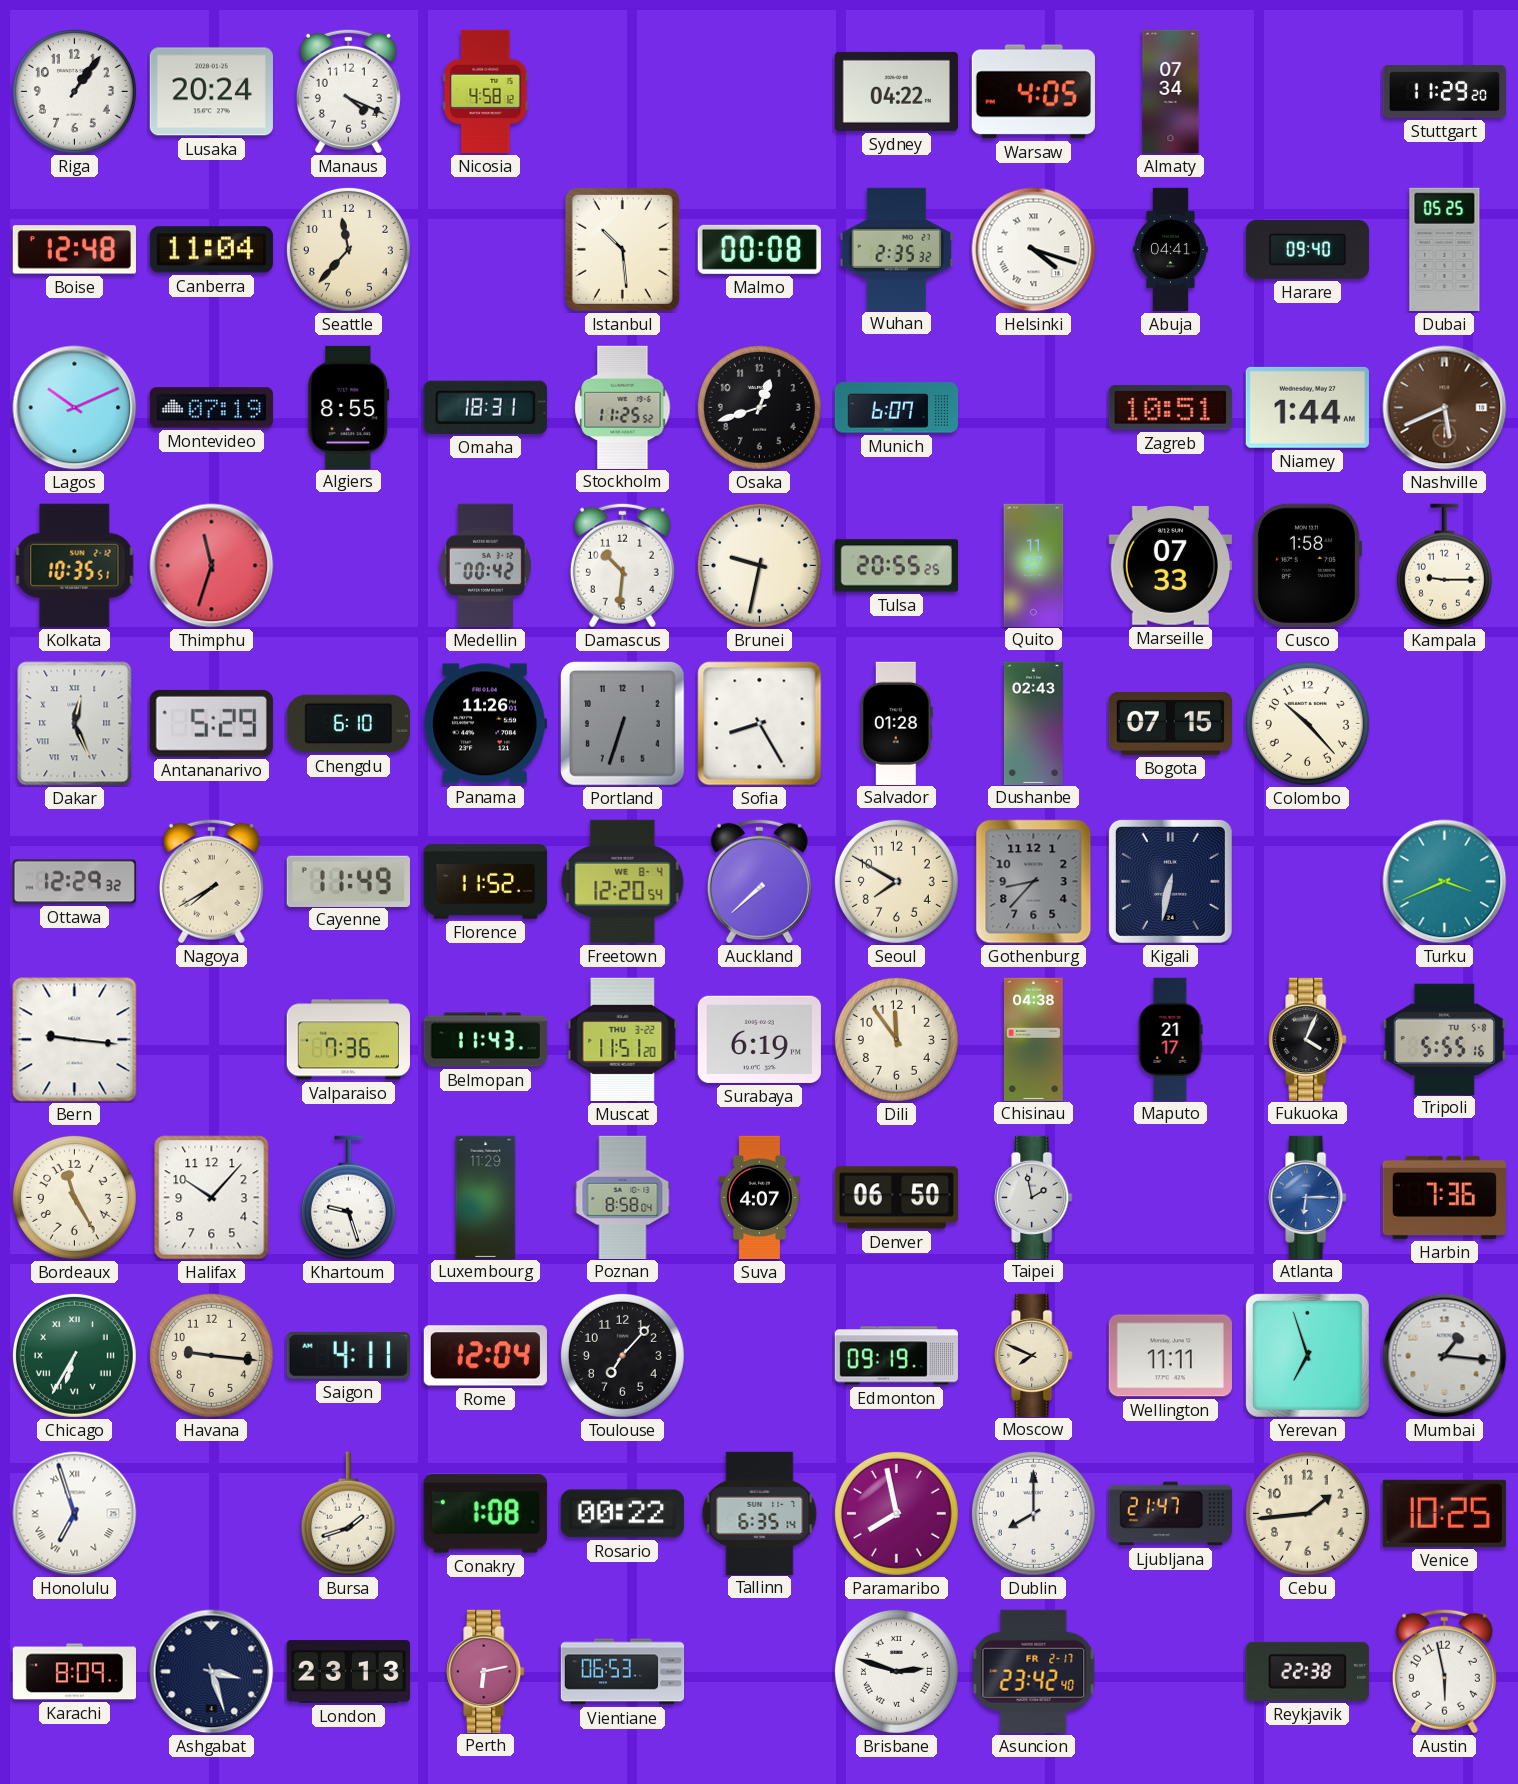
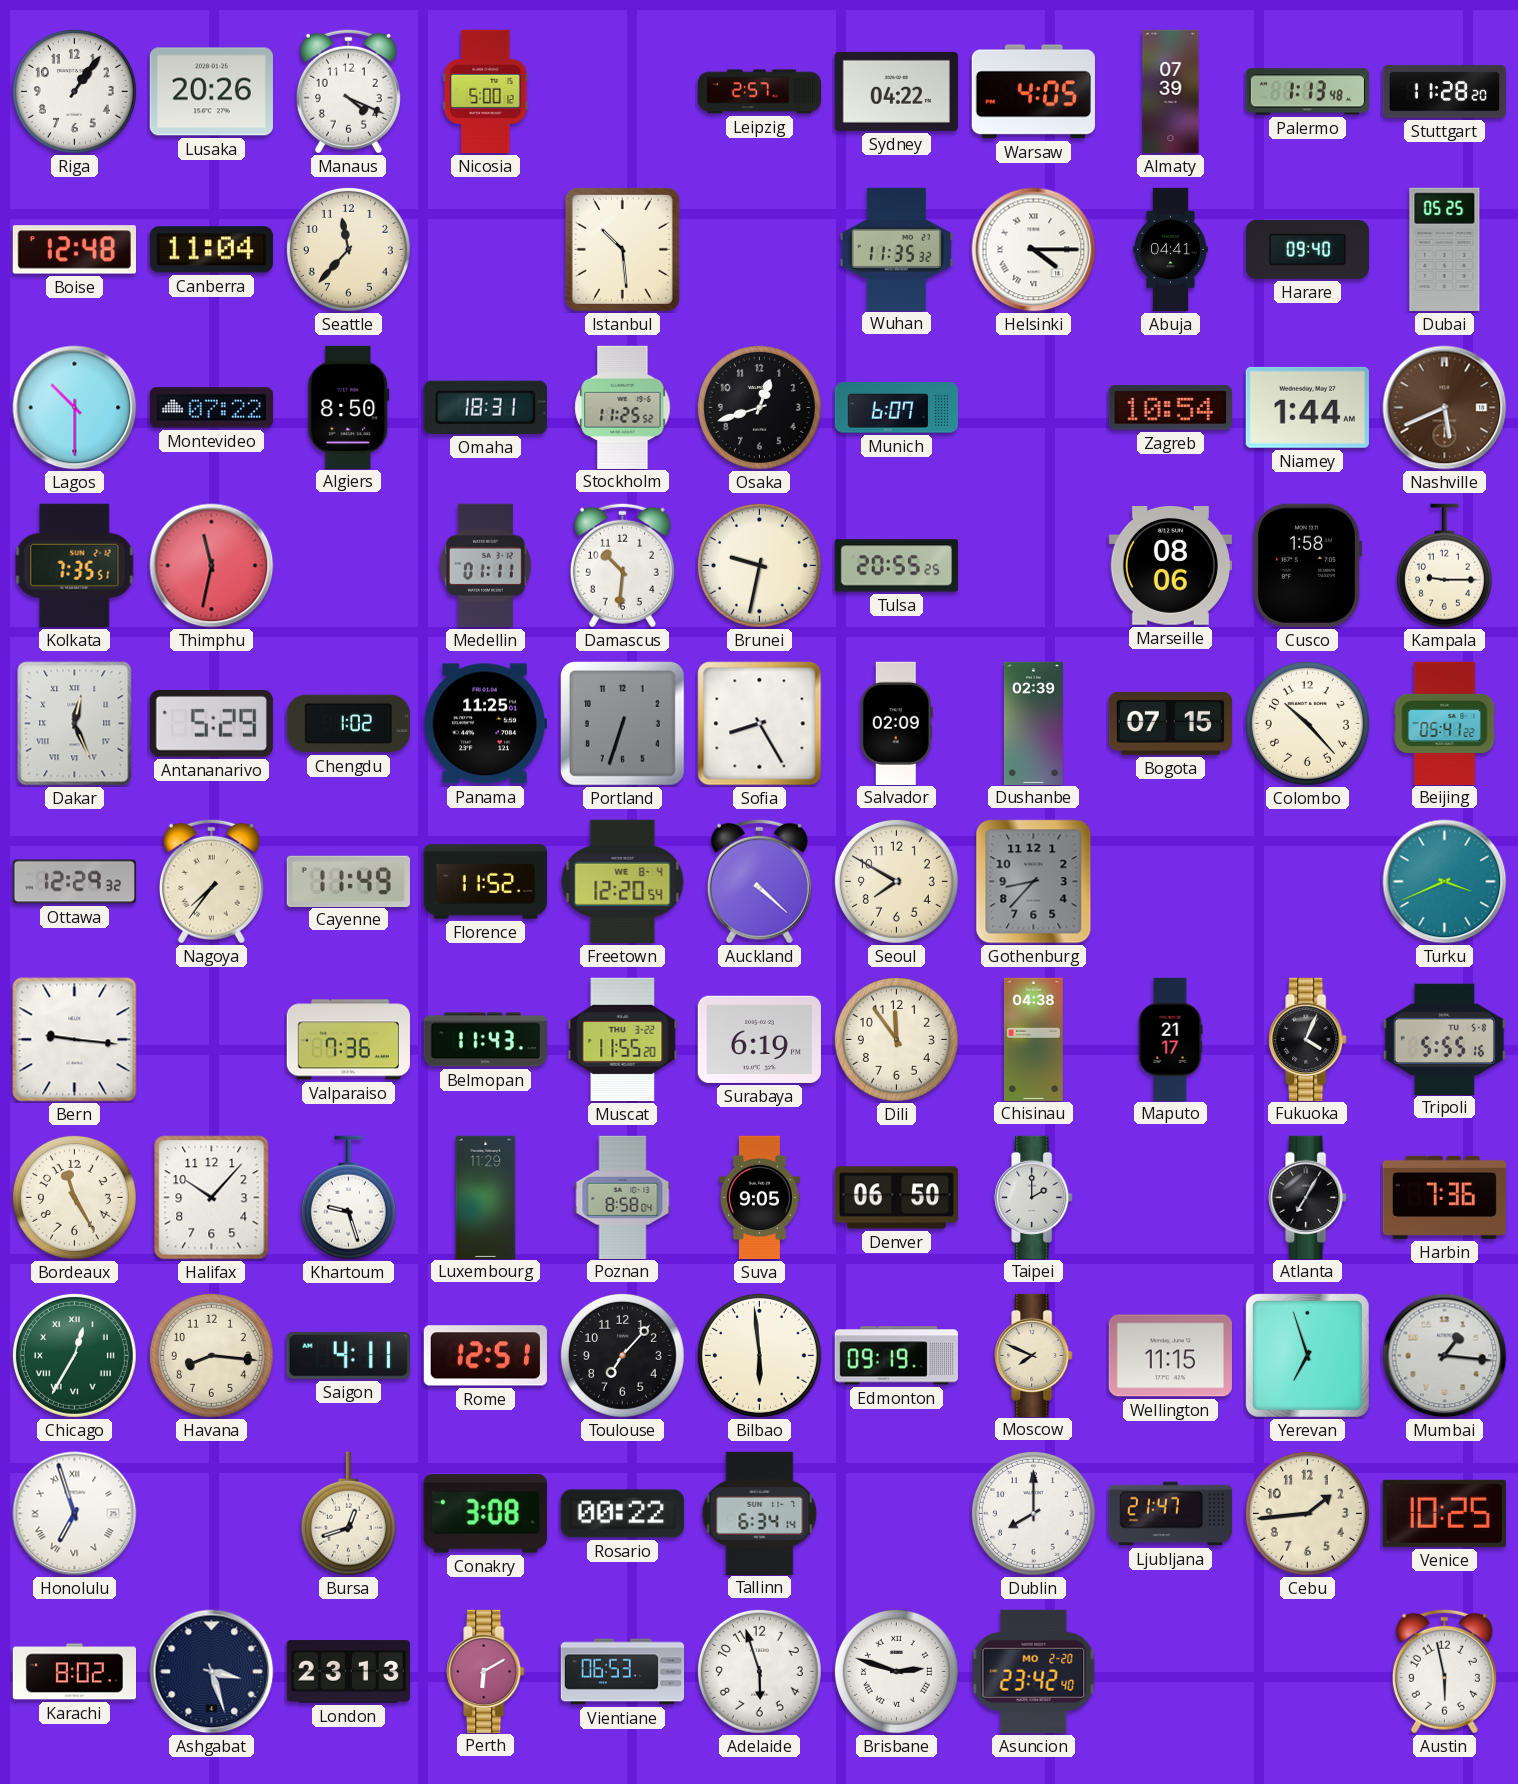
Lusaka: 20:24 -> 20:26 (211, 92)
Nicosia: 4:58 -> 5:00 (486, 91)
Leipzig: none -> 2:57 (760, 92)
Almaty: 07:34 -> 07:39 (1171, 92)
Palermo: none -> 1:13 (1307, 92)
Stuttgart: 11:29 -> 11:28 (1444, 92)
Malmo: 00:08 -> none (759, 249)
Wuhan: 2:35 -> 11:35 (897, 249)
Helsinki: 4:18 -> 4:15 (1034, 250)
Lagos: 10:11 -> 10:30 (75, 408)
Montevideo: 07:19 -> 07:22 (211, 408)
Algiers: 8:55 -> 8:50 (349, 407)
Zagreb: 10:51 -> 10:54 (1170, 408)
Kolkata: 10:35 -> 7:35 (75, 565)
Thimphu: 11:33 -> 11:32 (212, 566)
Medellin: 00:42 -> 01:11 (485, 565)
Quito: 11:27 -> none (1034, 565)
Marseille: 07:33 -> 08:06 (1170, 566)
Chengdu: 6:10 -> 1:02 (348, 724)
Panama: 11:26 -> 11:25 (485, 724)
Salvador: 01:28 -> 02:09 (896, 723)
Dushanbe: 02:43 -> 02:39 (1033, 723)
Beijing: none -> 05:41 (1445, 723)
Nagoya: 7:40 -> 7:36 (211, 881)
Auckland: 7:38 -> 4:22 (759, 881)
Kigali: 6:32 -> none (1170, 881)
Muscat: 11:51 -> 11:55 (623, 1039)
Suva: 4:07 -> 9:05 (759, 1198)
Taipei: 1:58 -> 2:00 (1034, 1197)
Atlanta: 6:15 -> 7:05 (1308, 1197)
Atlanta dial: blue -> black (1308, 1197)
Chicago: 6:35 -> 12:35 (74, 1355)
Havana: 9:16 -> 8:16 (211, 1355)
Rome: 12:04 -> 12:51 (485, 1356)
Bilbao: none -> 5:59 (759, 1355)
Wellington: 11:11 -> 11:15 (1170, 1356)
Bursa: 1:42 -> 12:42 (348, 1514)
Conakry: 1:08 -> 3:08 (485, 1514)
Tallinn: 6:35 -> 6:34 (760, 1513)
Paramaribo: 7:58 -> none (896, 1513)
Karachi: 8:09 -> 8:02 (74, 1672)
Perth: 6:13 -> 6:10 (486, 1671)
Adelaide: none -> 5:57 (759, 1671)
Asuncion date: FR 2-17 -> MO 2-20 (1034, 1671)
Reykjavik: 22:38 -> none (1307, 1671)
